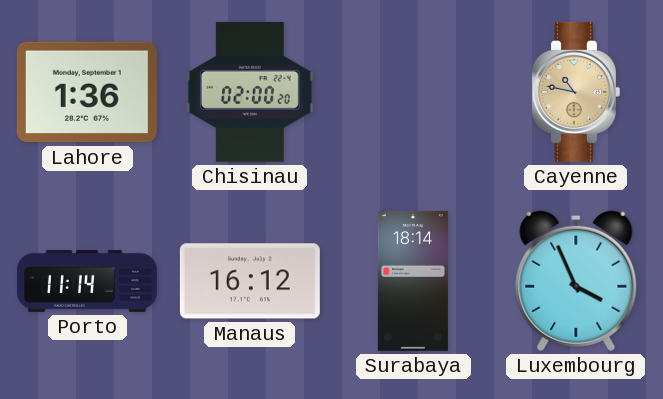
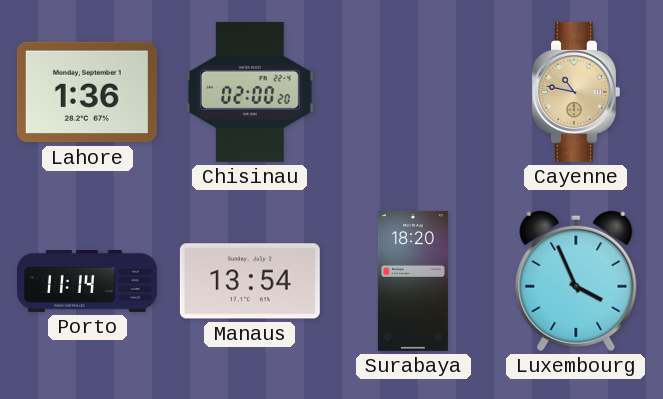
Manaus: 16:12 -> 13:54 (250, 281)
Surabaya: 18:14 -> 18:20 (413, 281)
